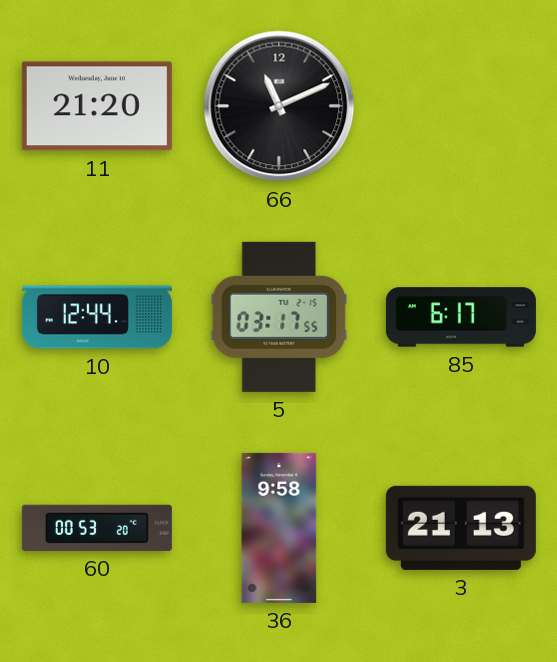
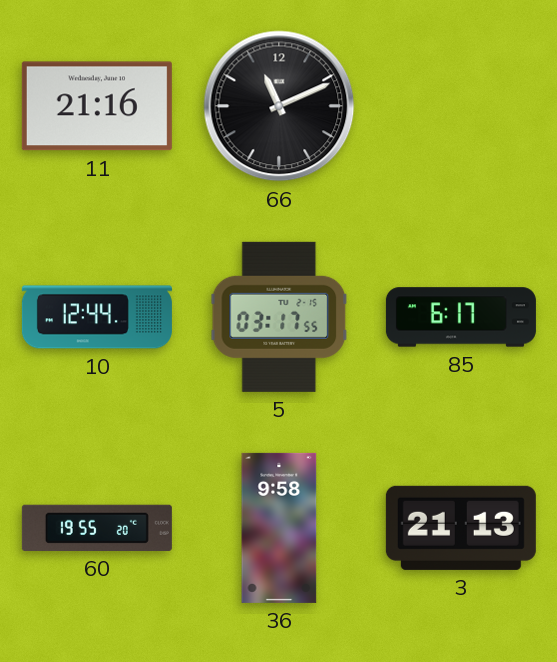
11: 21:20 -> 21:16 (97, 106)
60: 00:53 -> 19:55 (97, 528)
